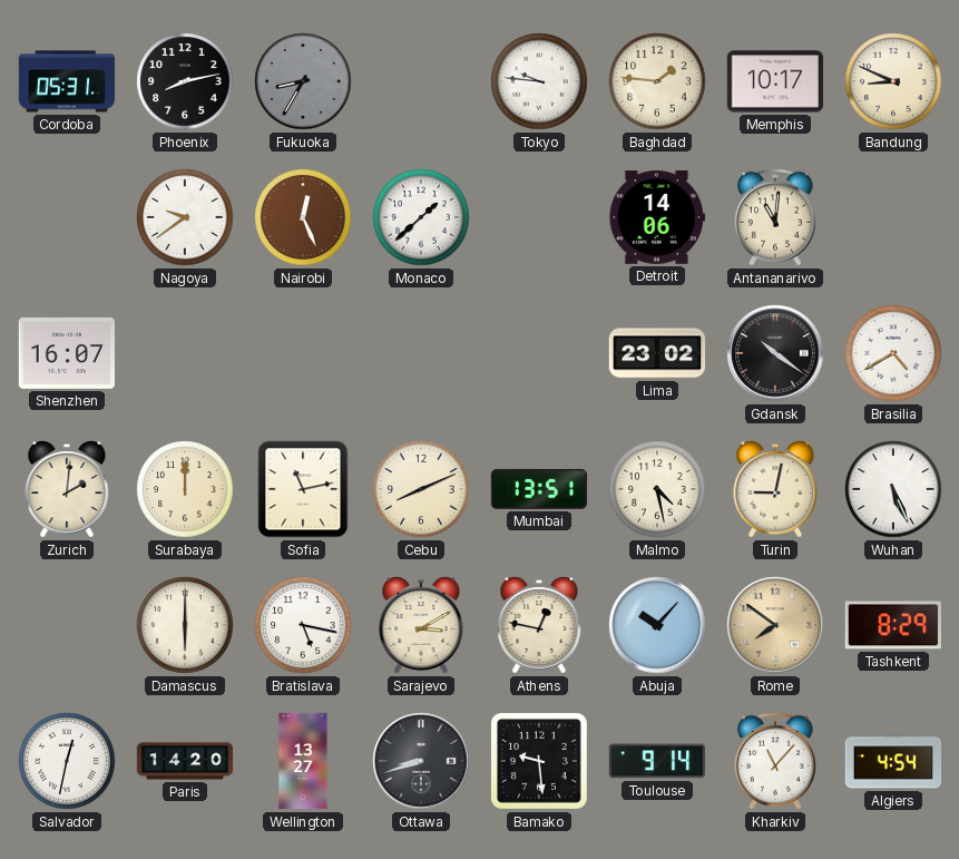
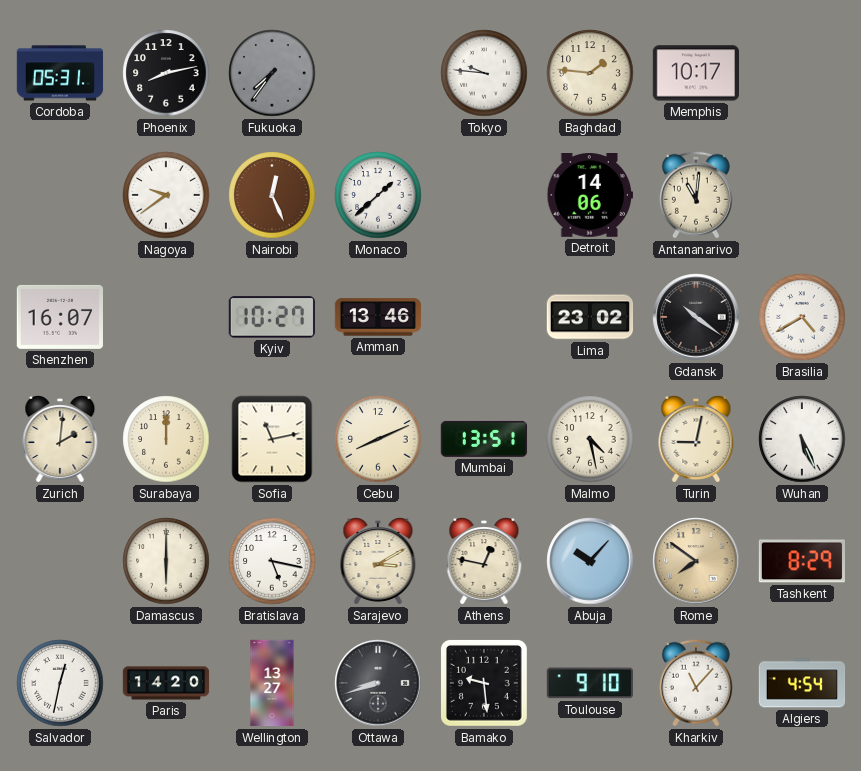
Fukuoka: 8:35 -> 7:36 (272, 73)
Bandung: 8:49 -> none (893, 81)
Kyiv: none -> 10:27 (271, 317)
Amman: none -> 13:46 (378, 317)
Toulouse: 9:14 -> 9:10 (589, 683)
